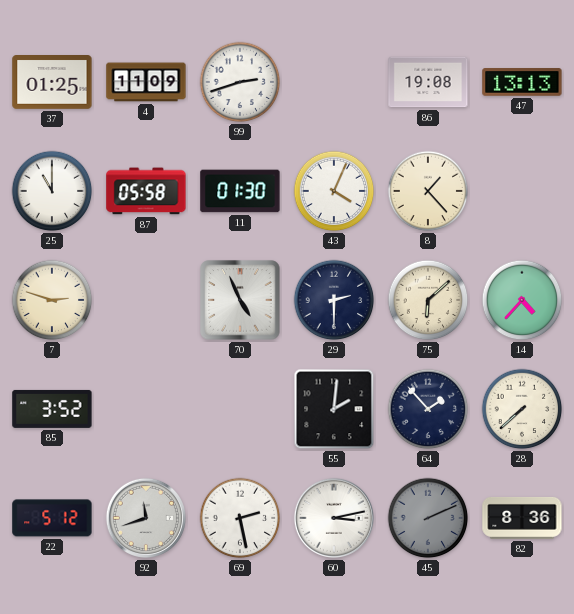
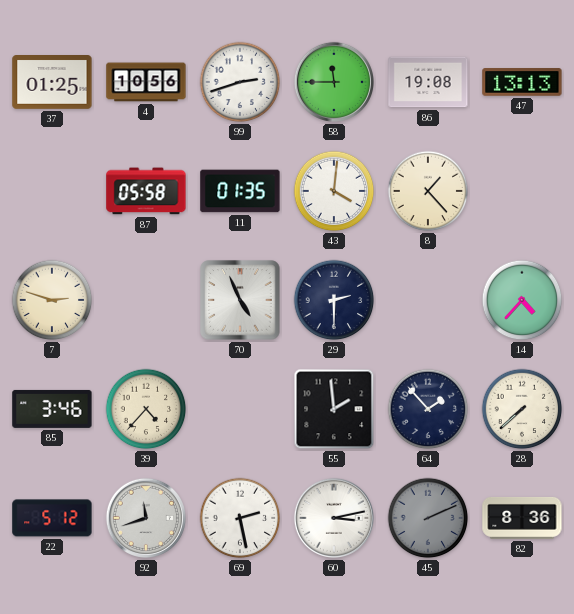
4: 11:09 -> 10:56 (146, 82)
58: none -> 11:45 (334, 82)
25: 11:00 -> none (52, 191)
11: 01:30 -> 01:35 (240, 191)
43: 4:04 -> 4:01 (334, 191)
75: 6:08 -> none (428, 300)
85: 3:52 -> 3:46 (52, 409)
39: none -> 4:37 (146, 409)
55: 2:01 -> 1:59 (334, 409)
